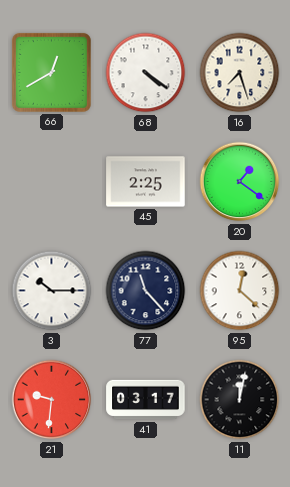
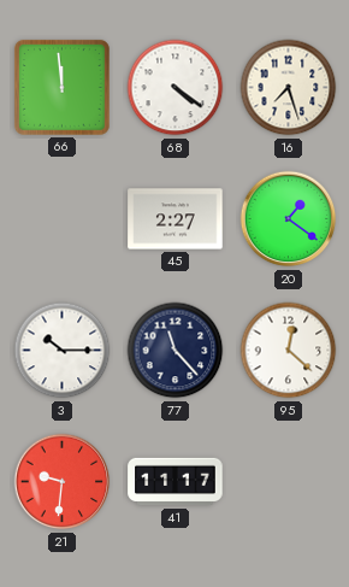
66: 12:40 -> 11:59 (61, 87)
45: 2:25 -> 2:27 (176, 219)
41: 03:17 -> 11:17 (176, 482)
11: 12:02 -> none (240, 400)
